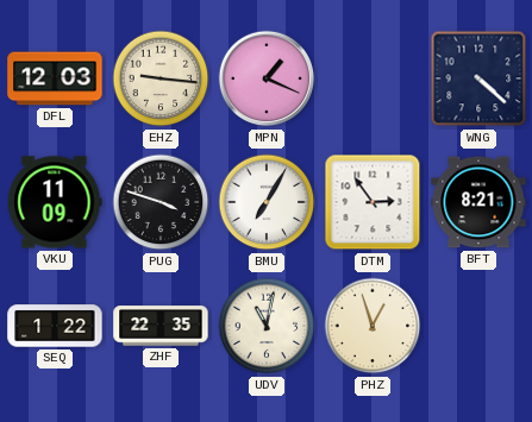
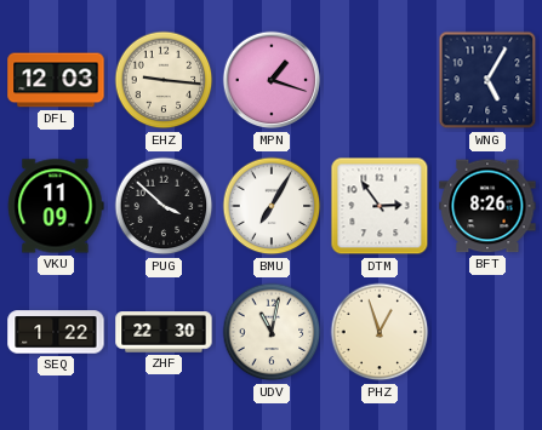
MPN: 1:19 -> 1:18 (272, 80)
WNG: 4:22 -> 5:05 (487, 80)
PUG: 3:48 -> 3:52 (164, 206)
BFT: 8:21 -> 8:26 (487, 206)
ZHF: 22:35 -> 22:30 (164, 332)
